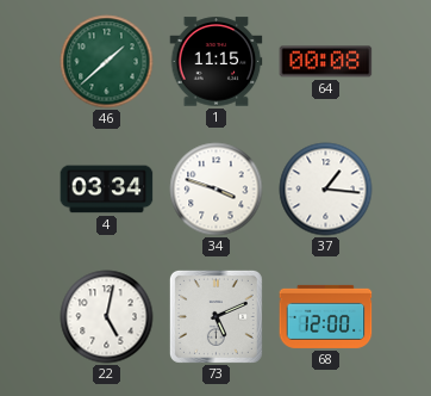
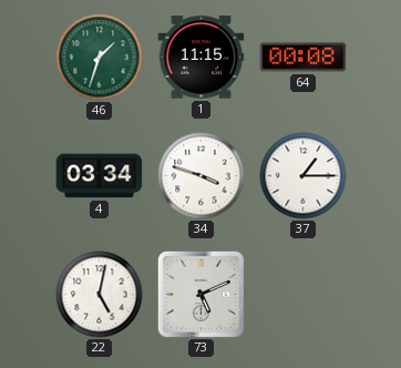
46: 1:38 -> 1:33 (100, 58)
37: 1:16 -> 1:15 (304, 176)
68: 12:00 -> none (326, 316)
